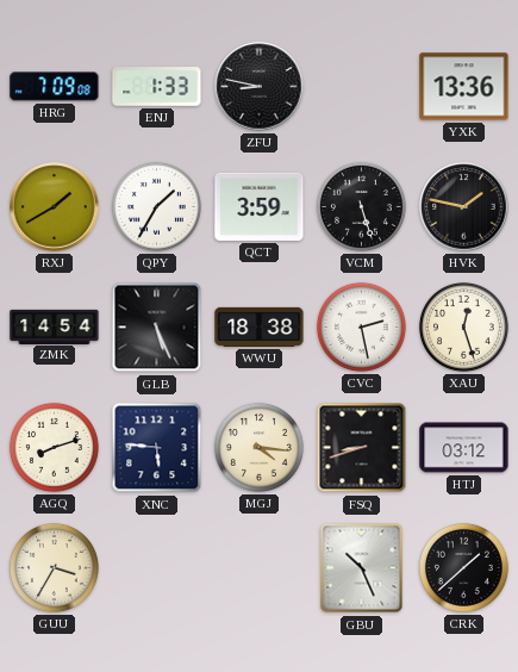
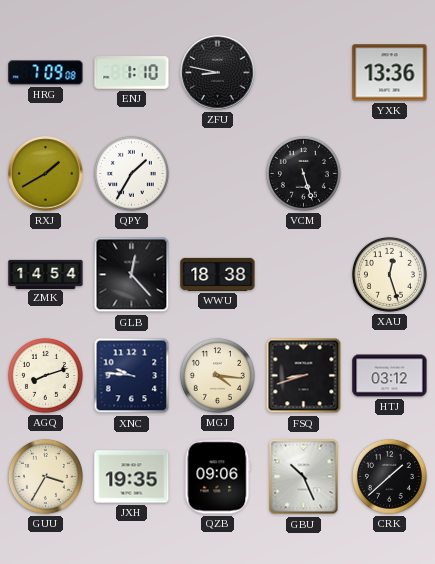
ENJ: 1:33 -> 1:10 (132, 73)
QCT: 3:59 -> none (260, 206)
HVK: 1:47 -> none (464, 207)
GLB: 5:26 -> 12:23 (132, 275)
CVC: 2:28 -> none (361, 326)
XNC: 5:46 -> 9:46 (132, 376)
JXH: none -> 19:35 (132, 477)
QZB: none -> 09:06 (218, 477)
